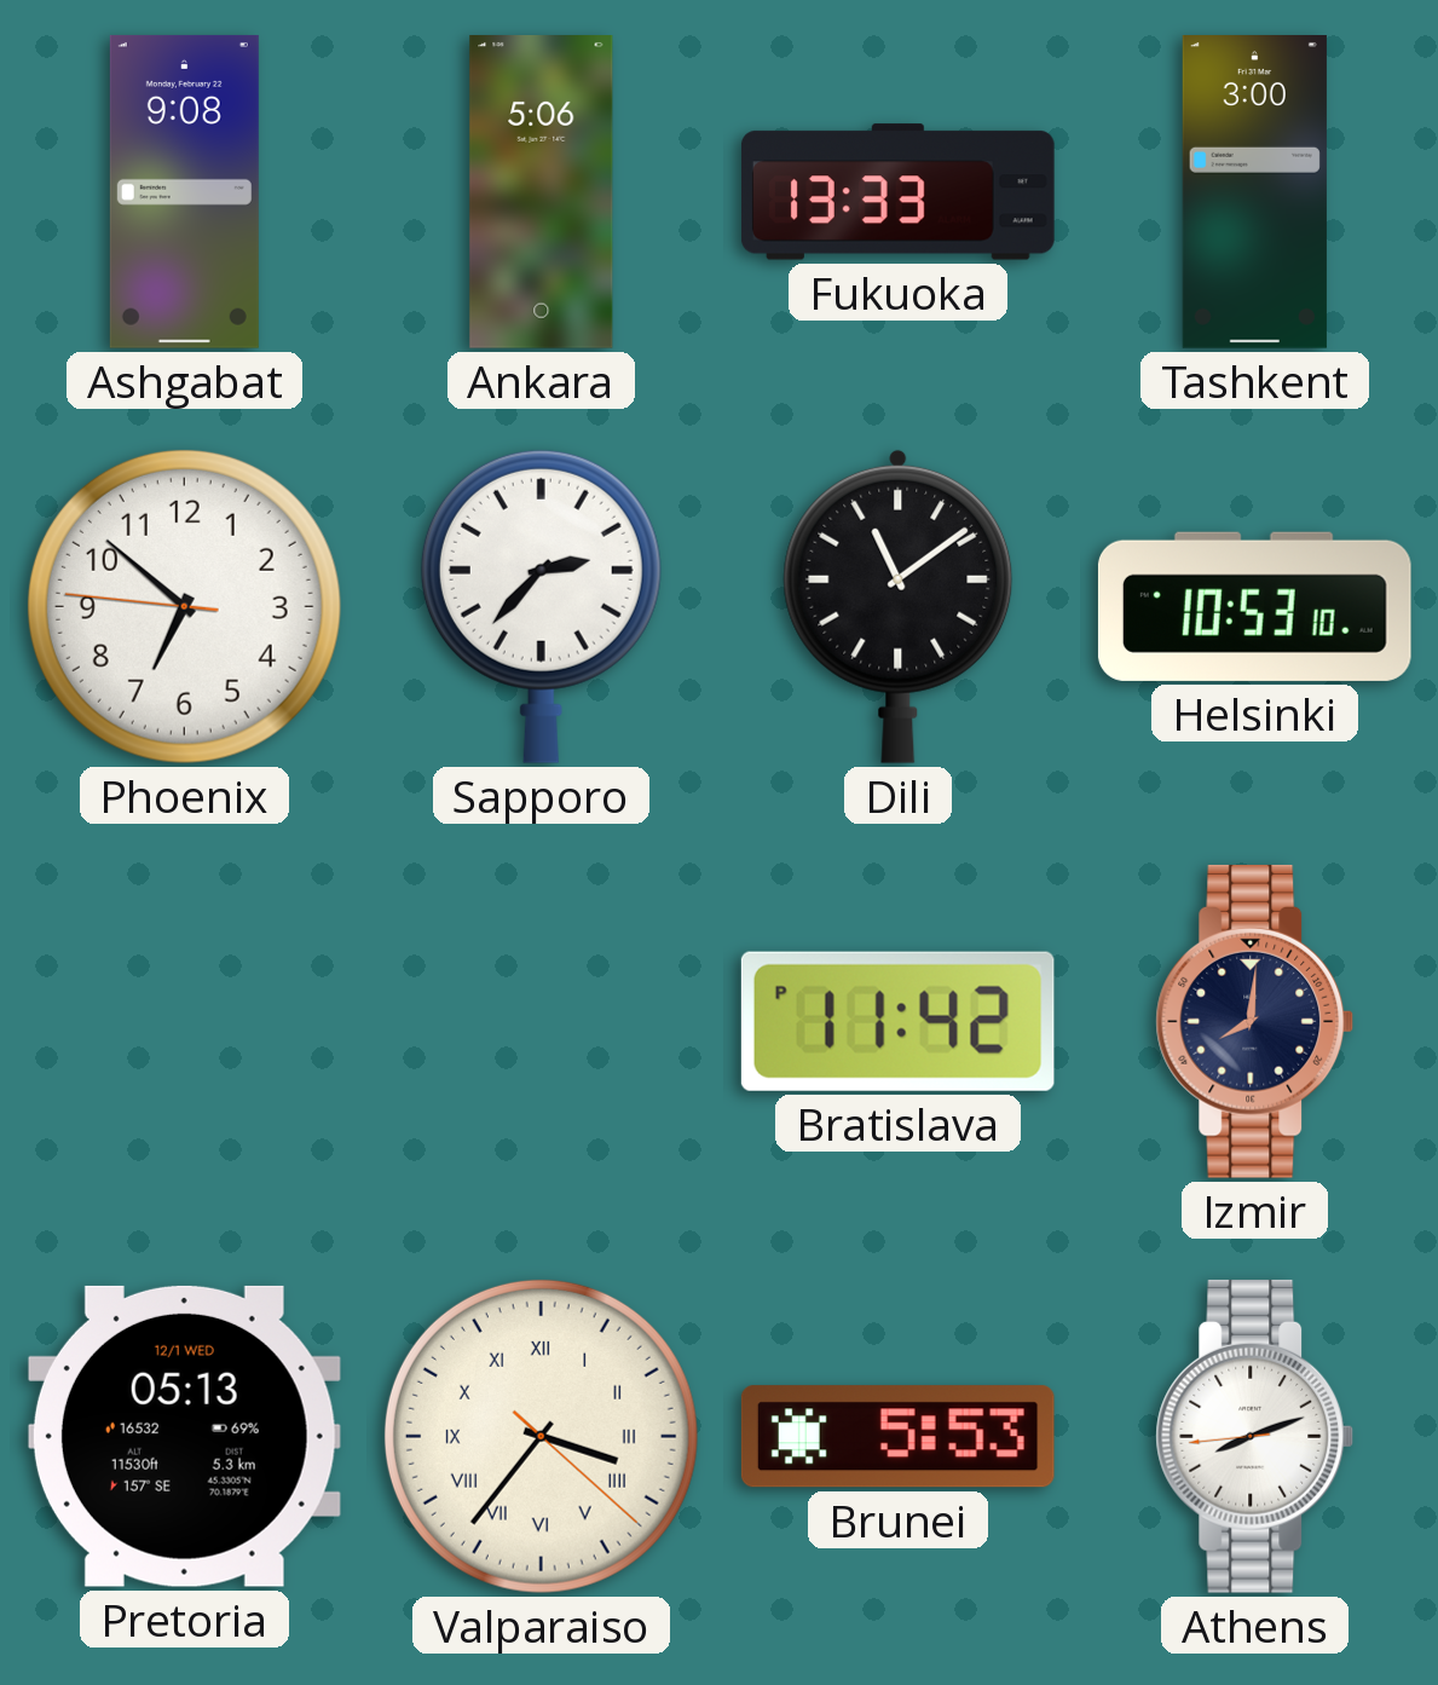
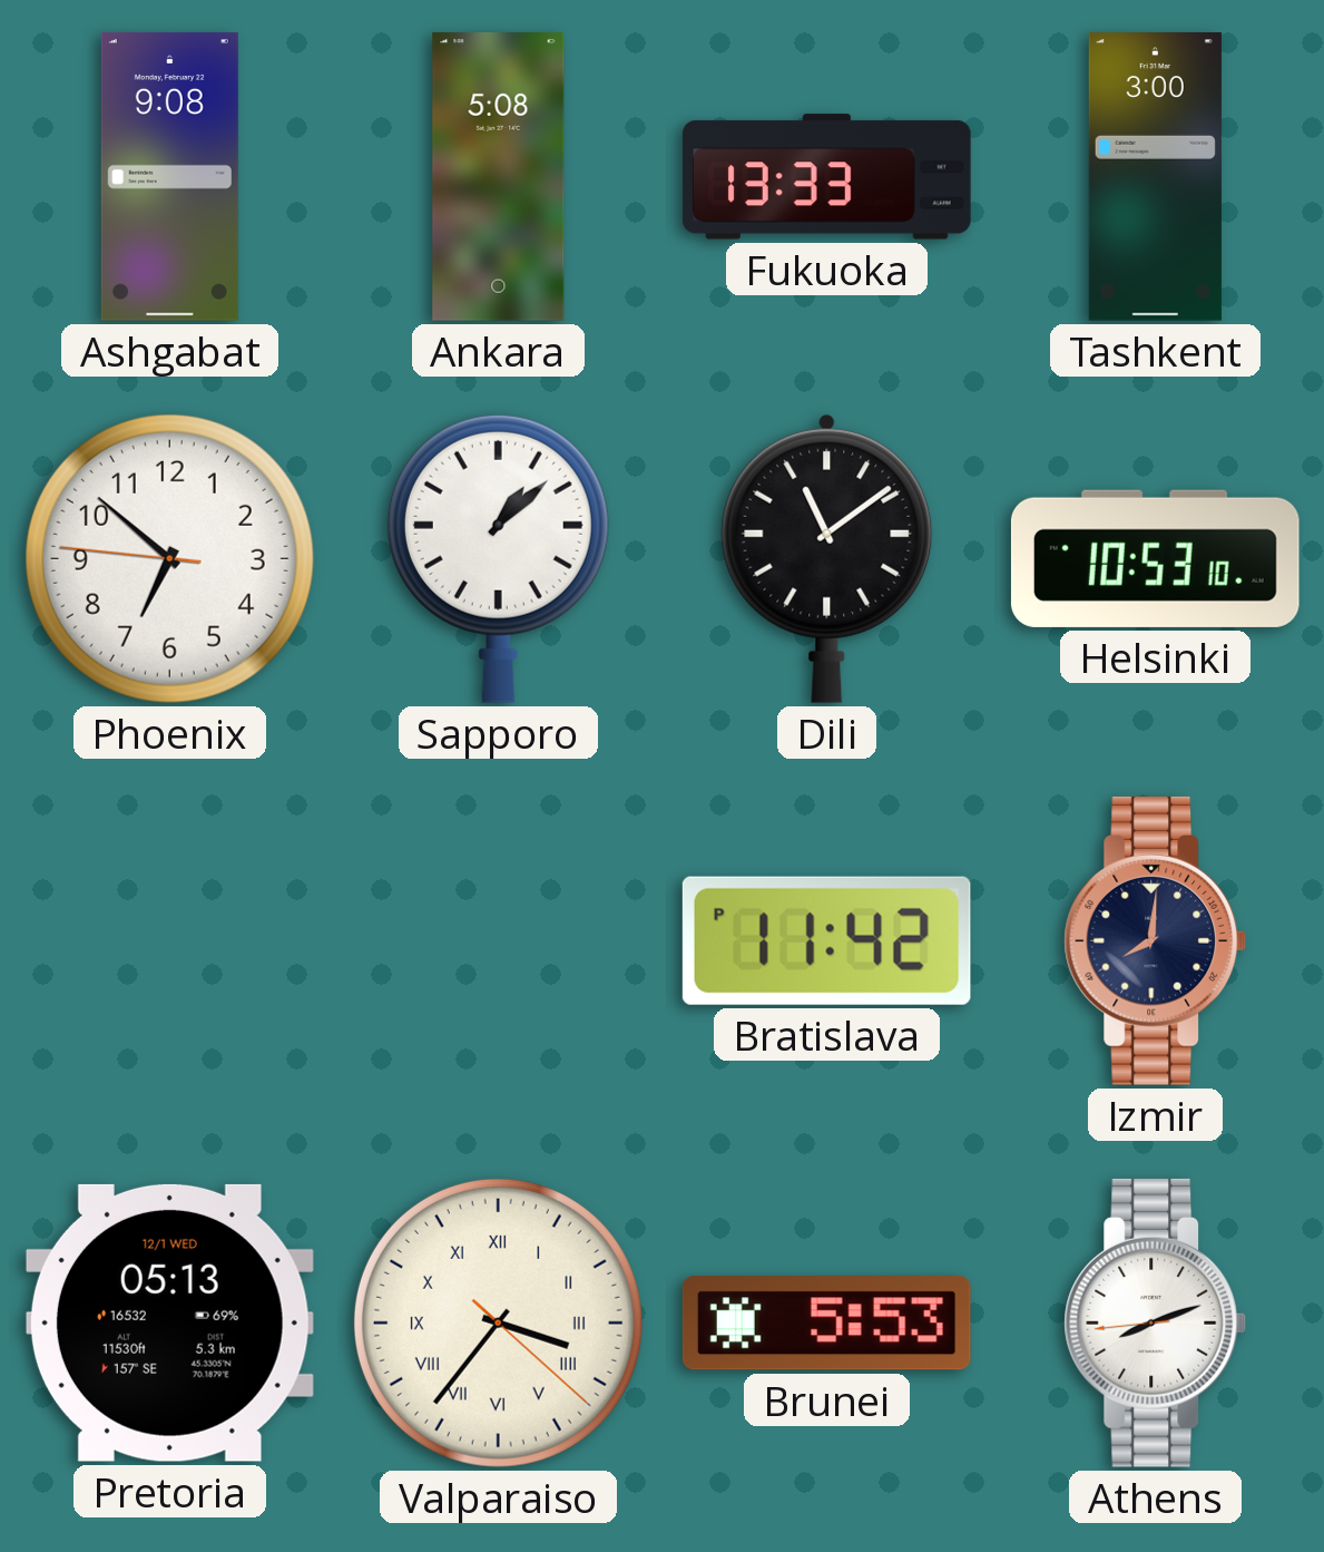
Ankara: 5:06 -> 5:08 (499, 177)
Sapporo: 2:37 -> 1:08 (498, 558)
